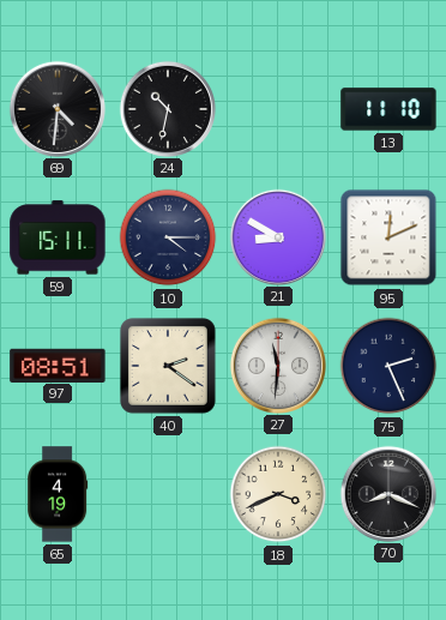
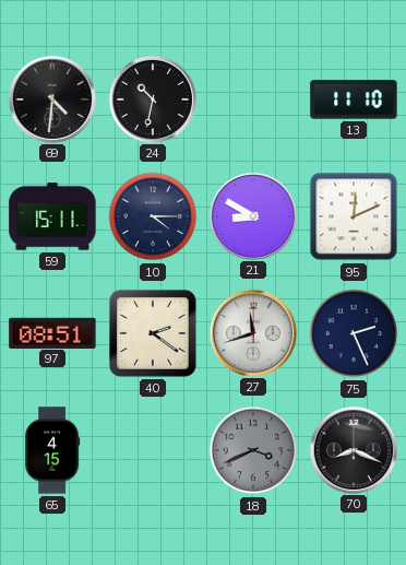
27: 11:31 -> 11:42 (252, 332)
65: 4:19 -> 4:15 (53, 450)
18 dial: cream -> grey (253, 450)
